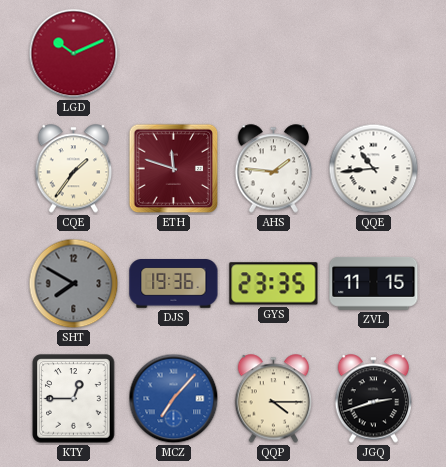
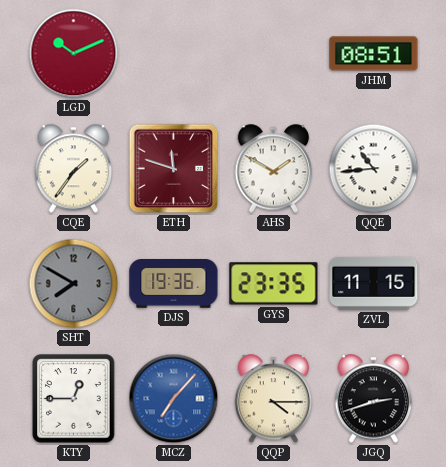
JHM: none -> 08:51 (374, 54)
AHS: 1:46 -> 1:50 (274, 169)
